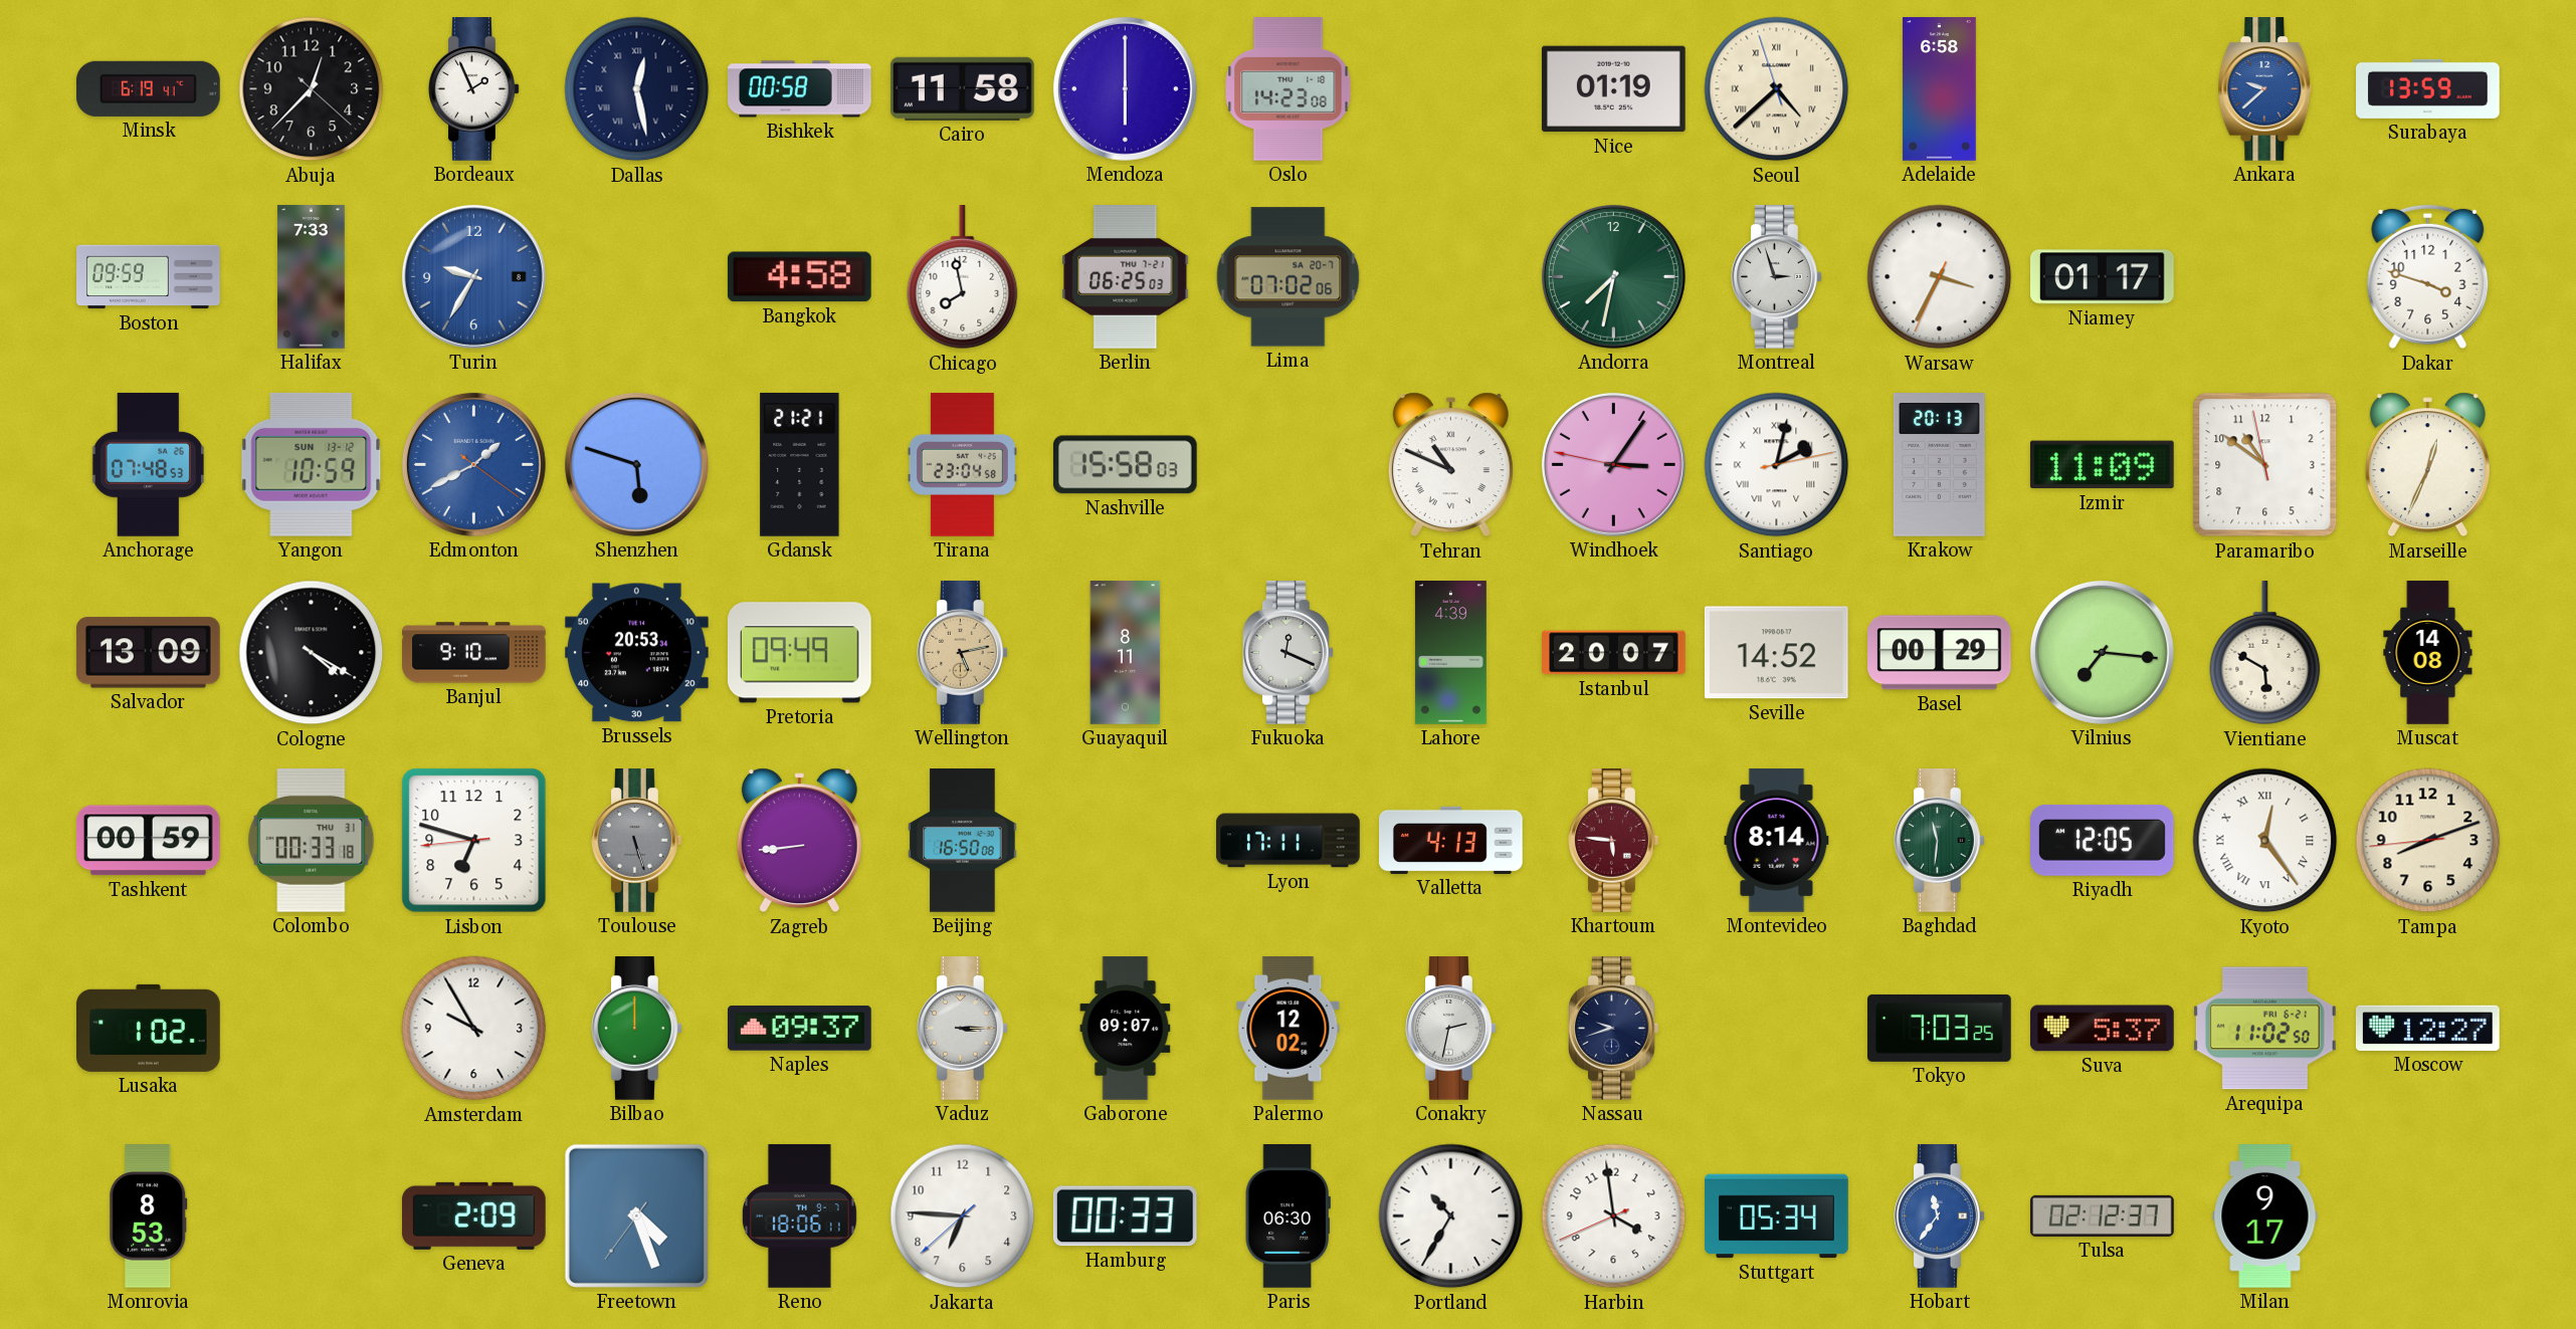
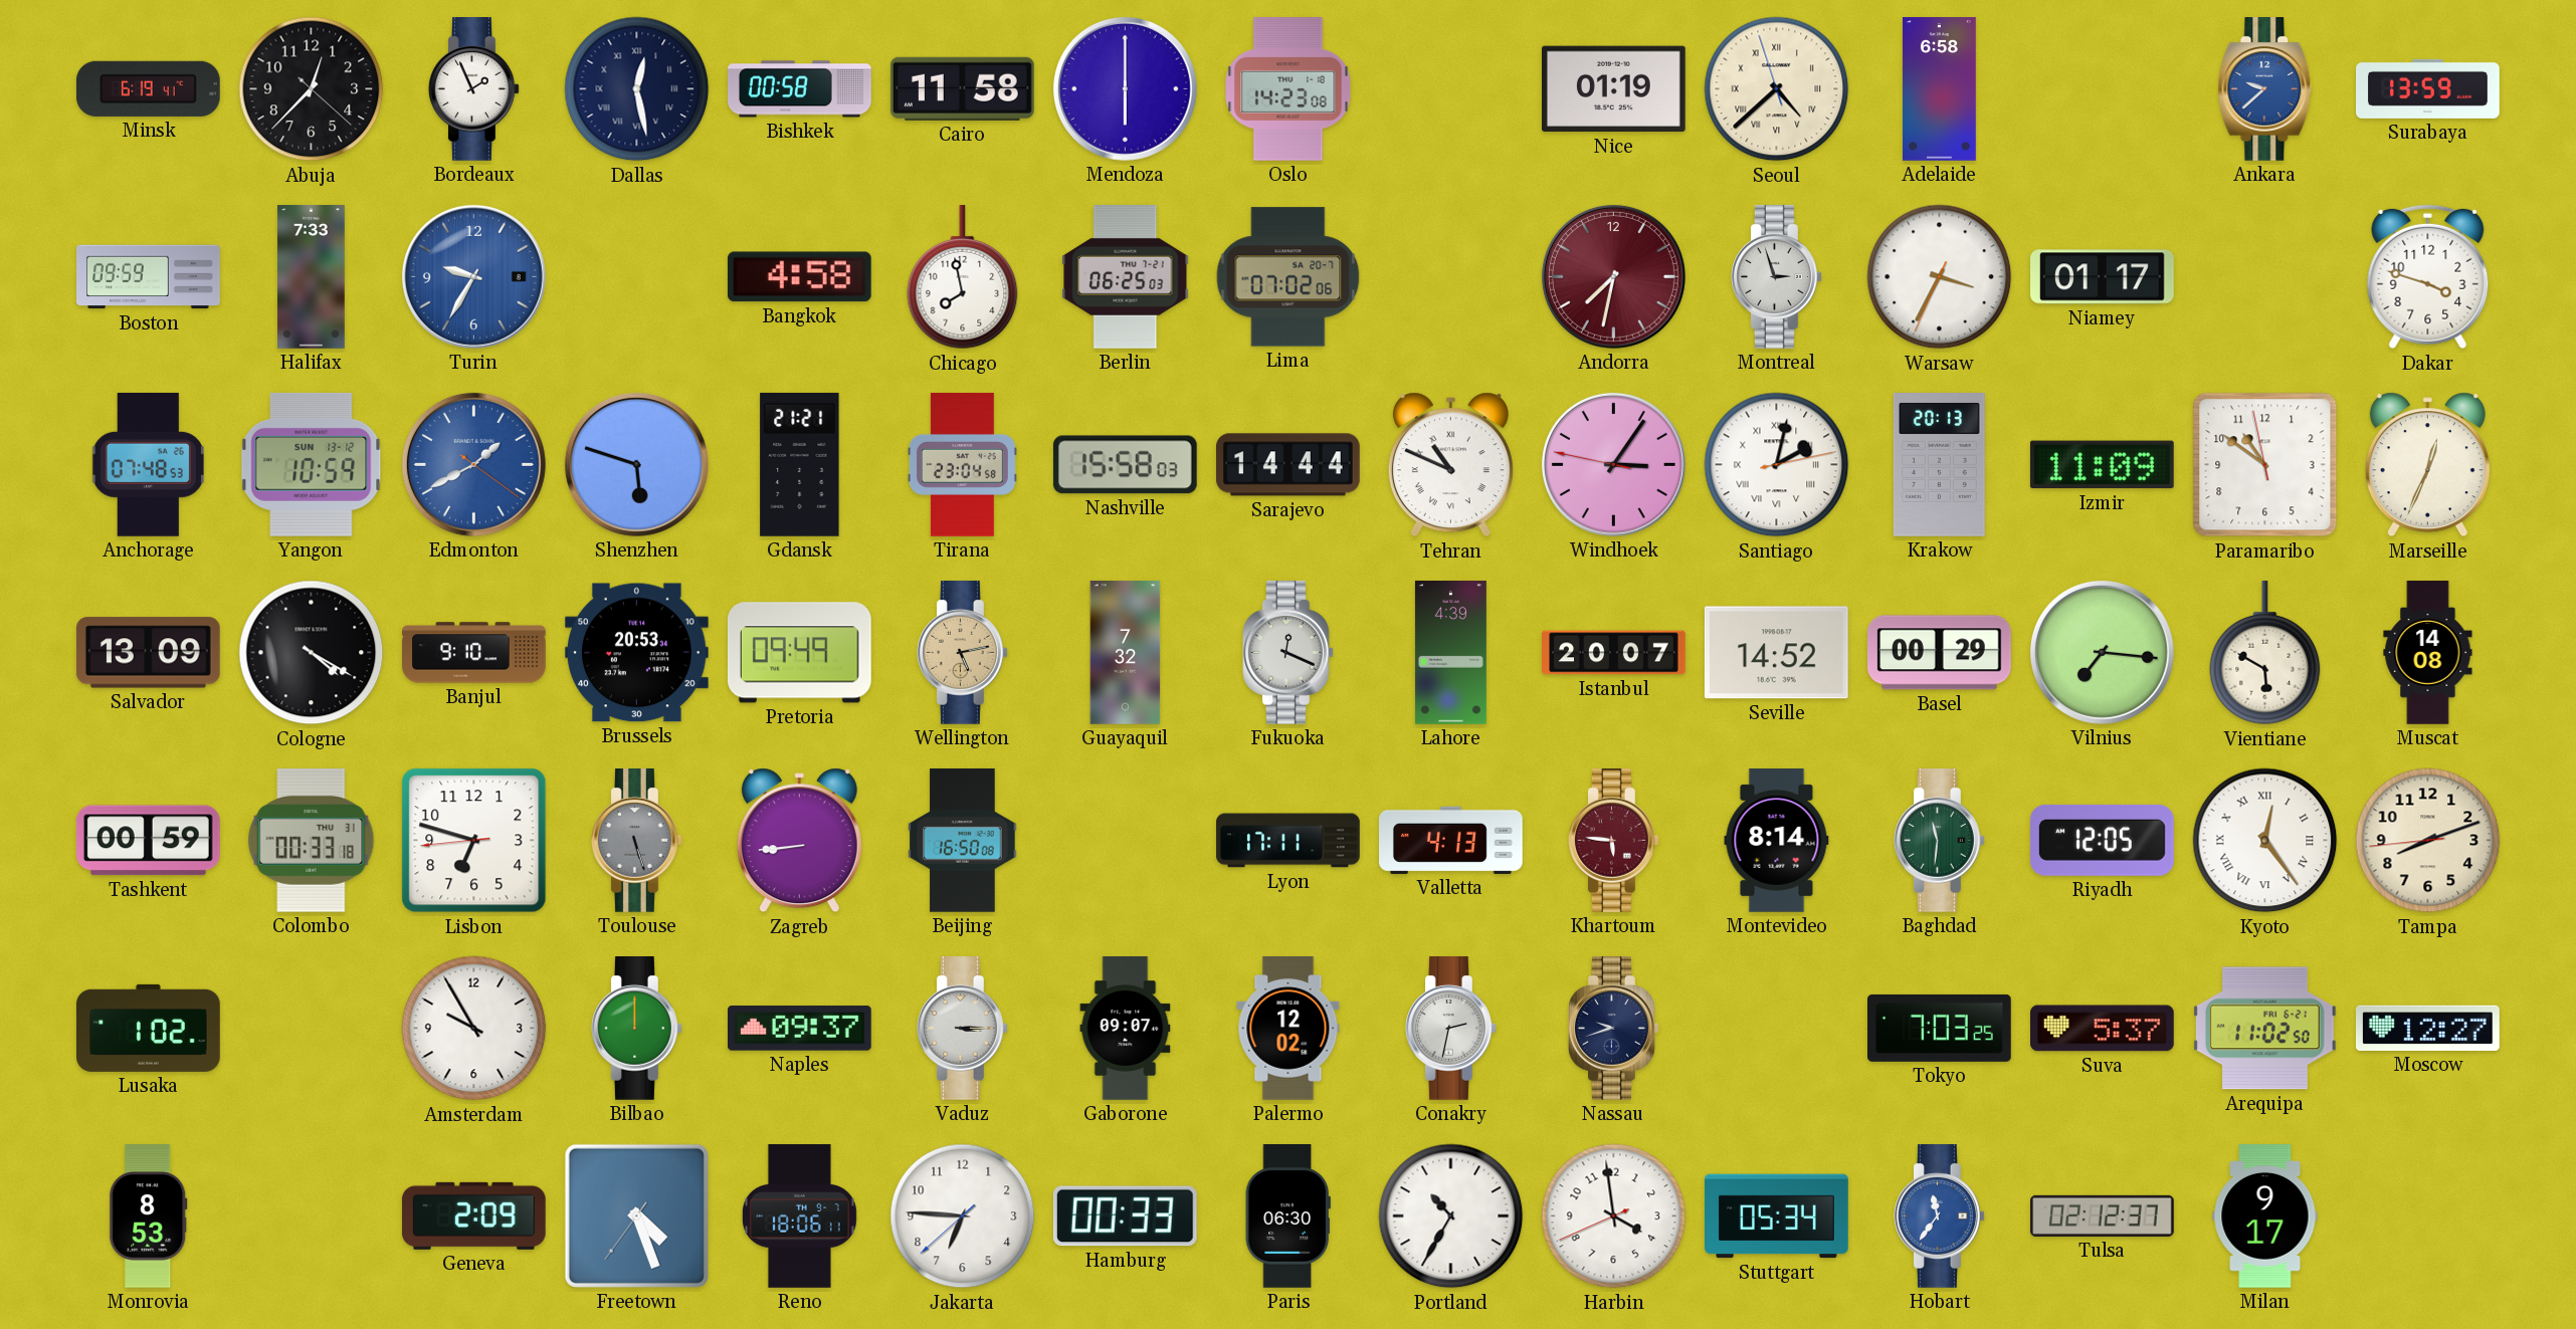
Andorra dial: green -> burgundy (1613, 276)
Sarajevo: none -> 14:44 (1289, 465)
Guayaquil: 8:11 -> 7:32 (1126, 653)
